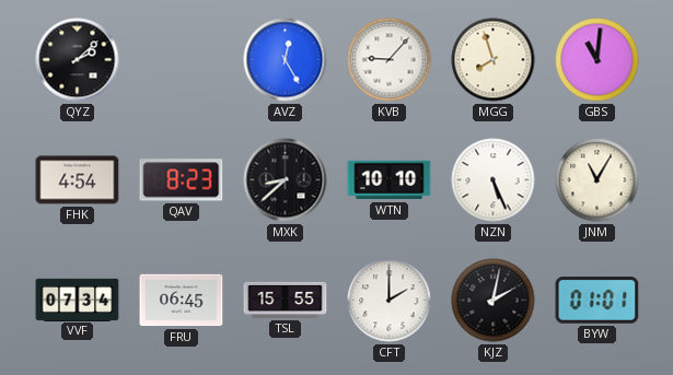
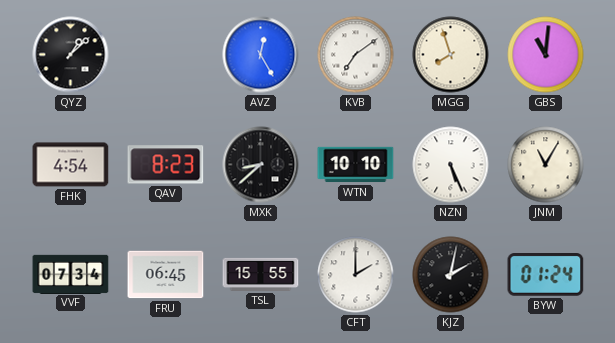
QYZ: 2:08 -> 1:08 (71, 55)
KVB: 9:07 -> 7:09 (356, 55)
BYW: 01:01 -> 01:24 (546, 275)
